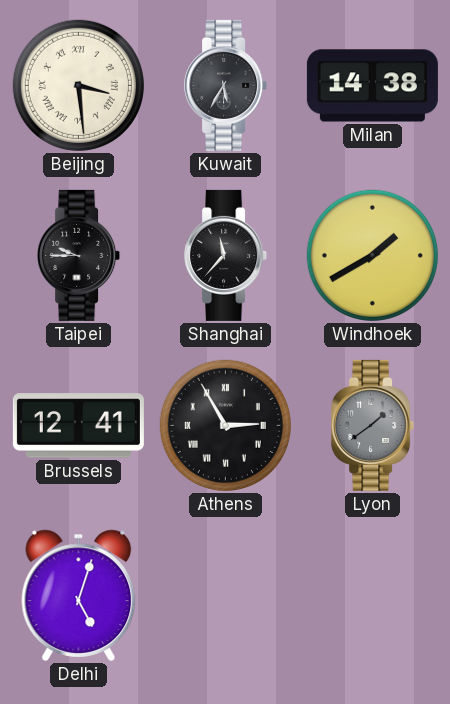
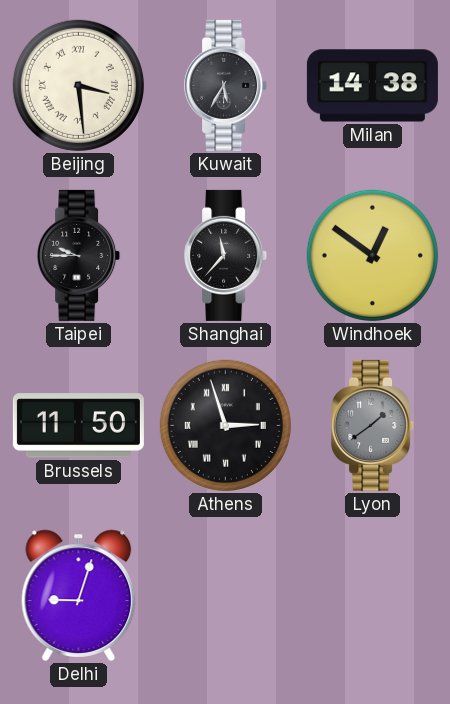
Windhoek: 1:40 -> 12:51 (372, 255)
Brussels: 12:41 -> 11:50 (78, 426)
Athens: 2:55 -> 2:57 (225, 425)
Delhi: 5:03 -> 9:03 (79, 595)
